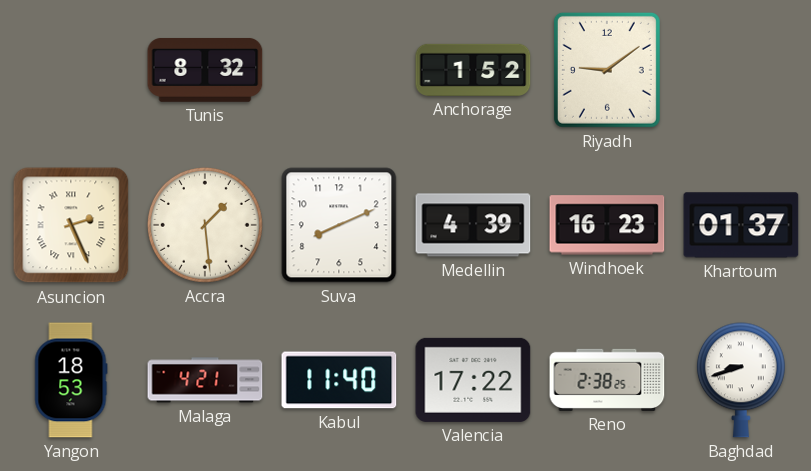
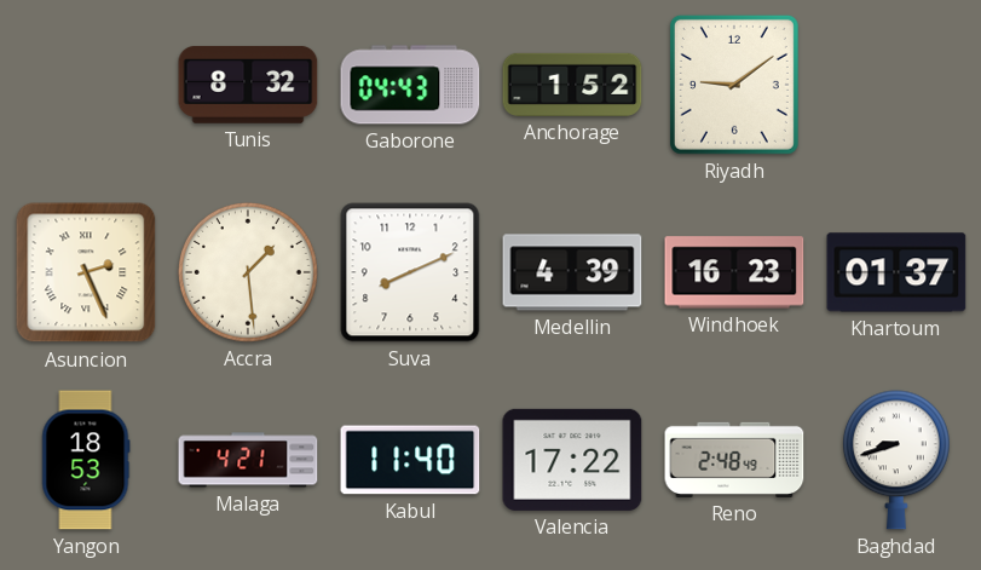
Gaborone: none -> 04:43 (410, 85)
Reno: 2:38 -> 2:48 (734, 460)
